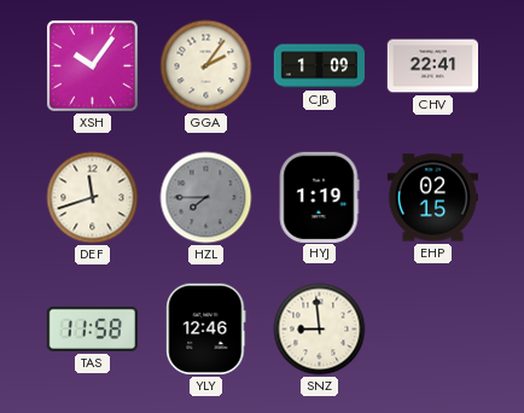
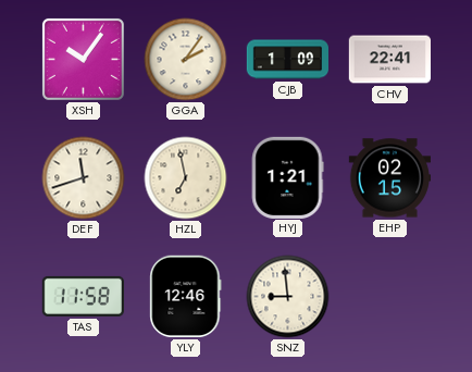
HZL: 7:45 -> 6:58 (186, 178)
HZL dial: grey -> cream (186, 178)
HYJ: 1:19 -> 1:21 (287, 177)
